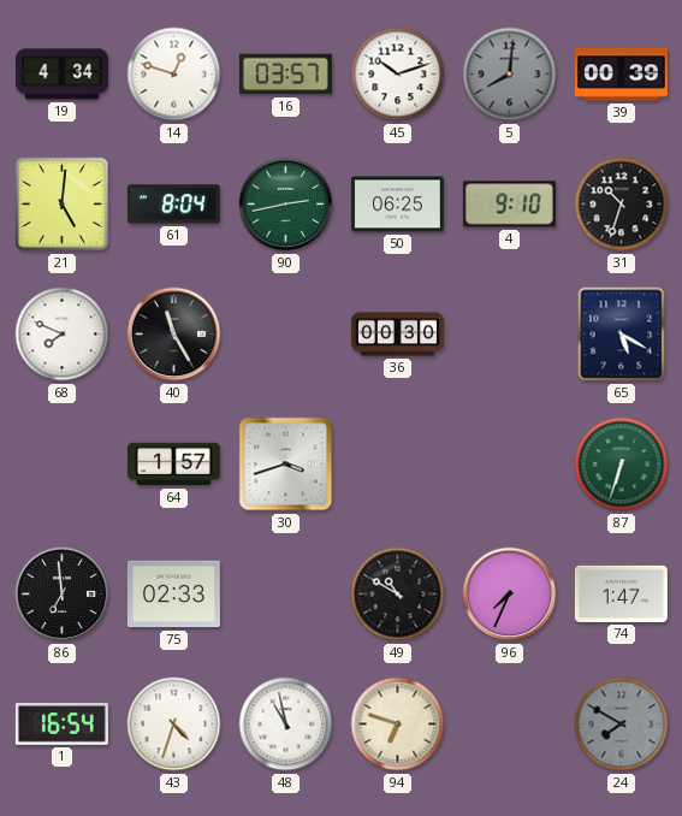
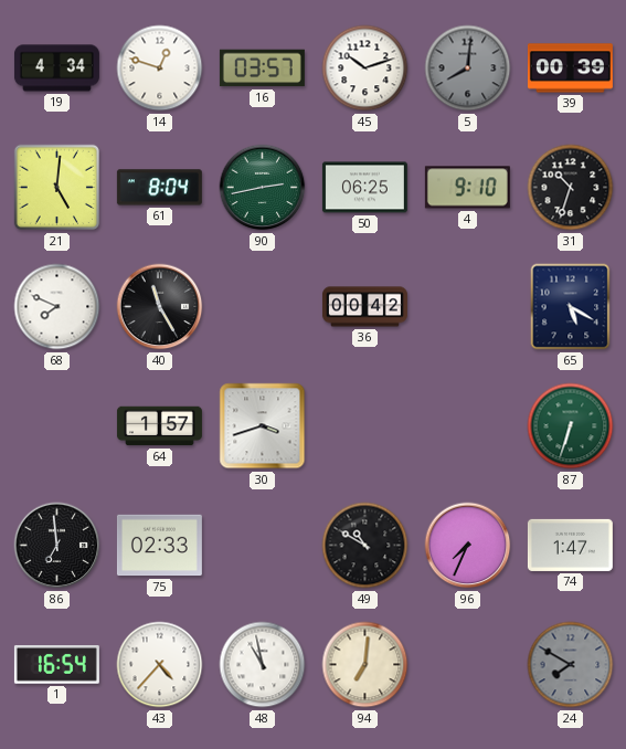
36: 00:30 -> 00:42 (364, 307)
43: 4:33 -> 4:37 (160, 665)
94: 6:48 -> 7:01 (365, 665)
